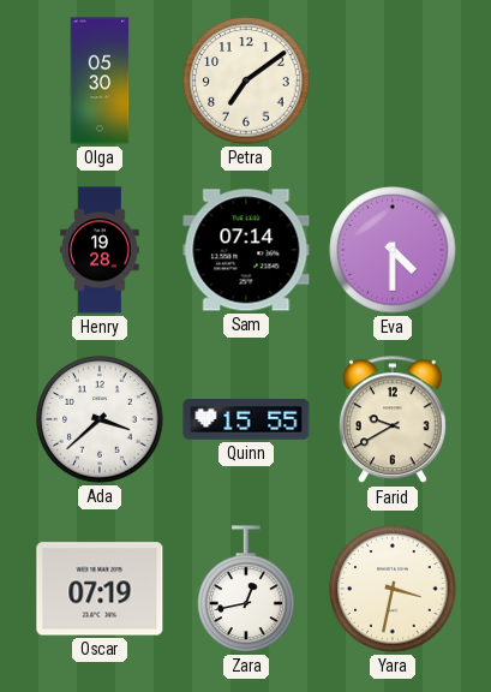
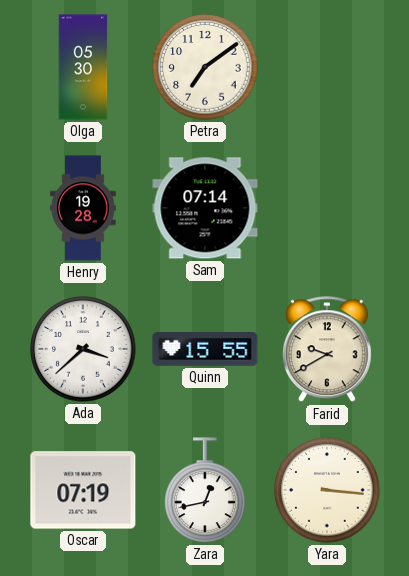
Eva: 4:30 -> none (393, 250)
Yara: 3:32 -> 3:16 (327, 490)
